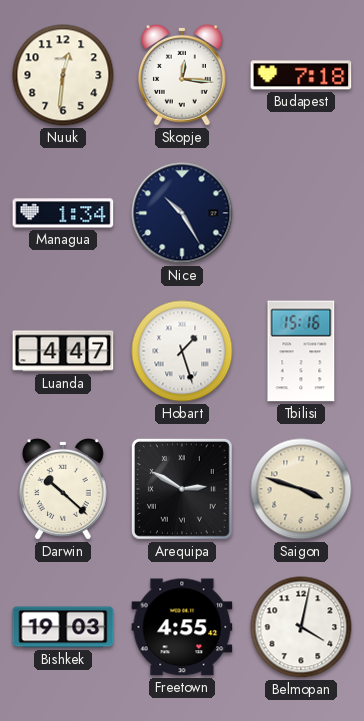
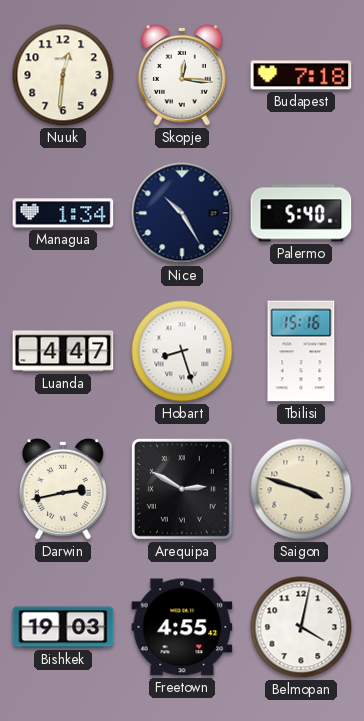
Palermo: none -> 5:40 (301, 213)
Hobart: 1:27 -> 8:27 (182, 351)
Darwin: 10:22 -> 2:43 (63, 489)
